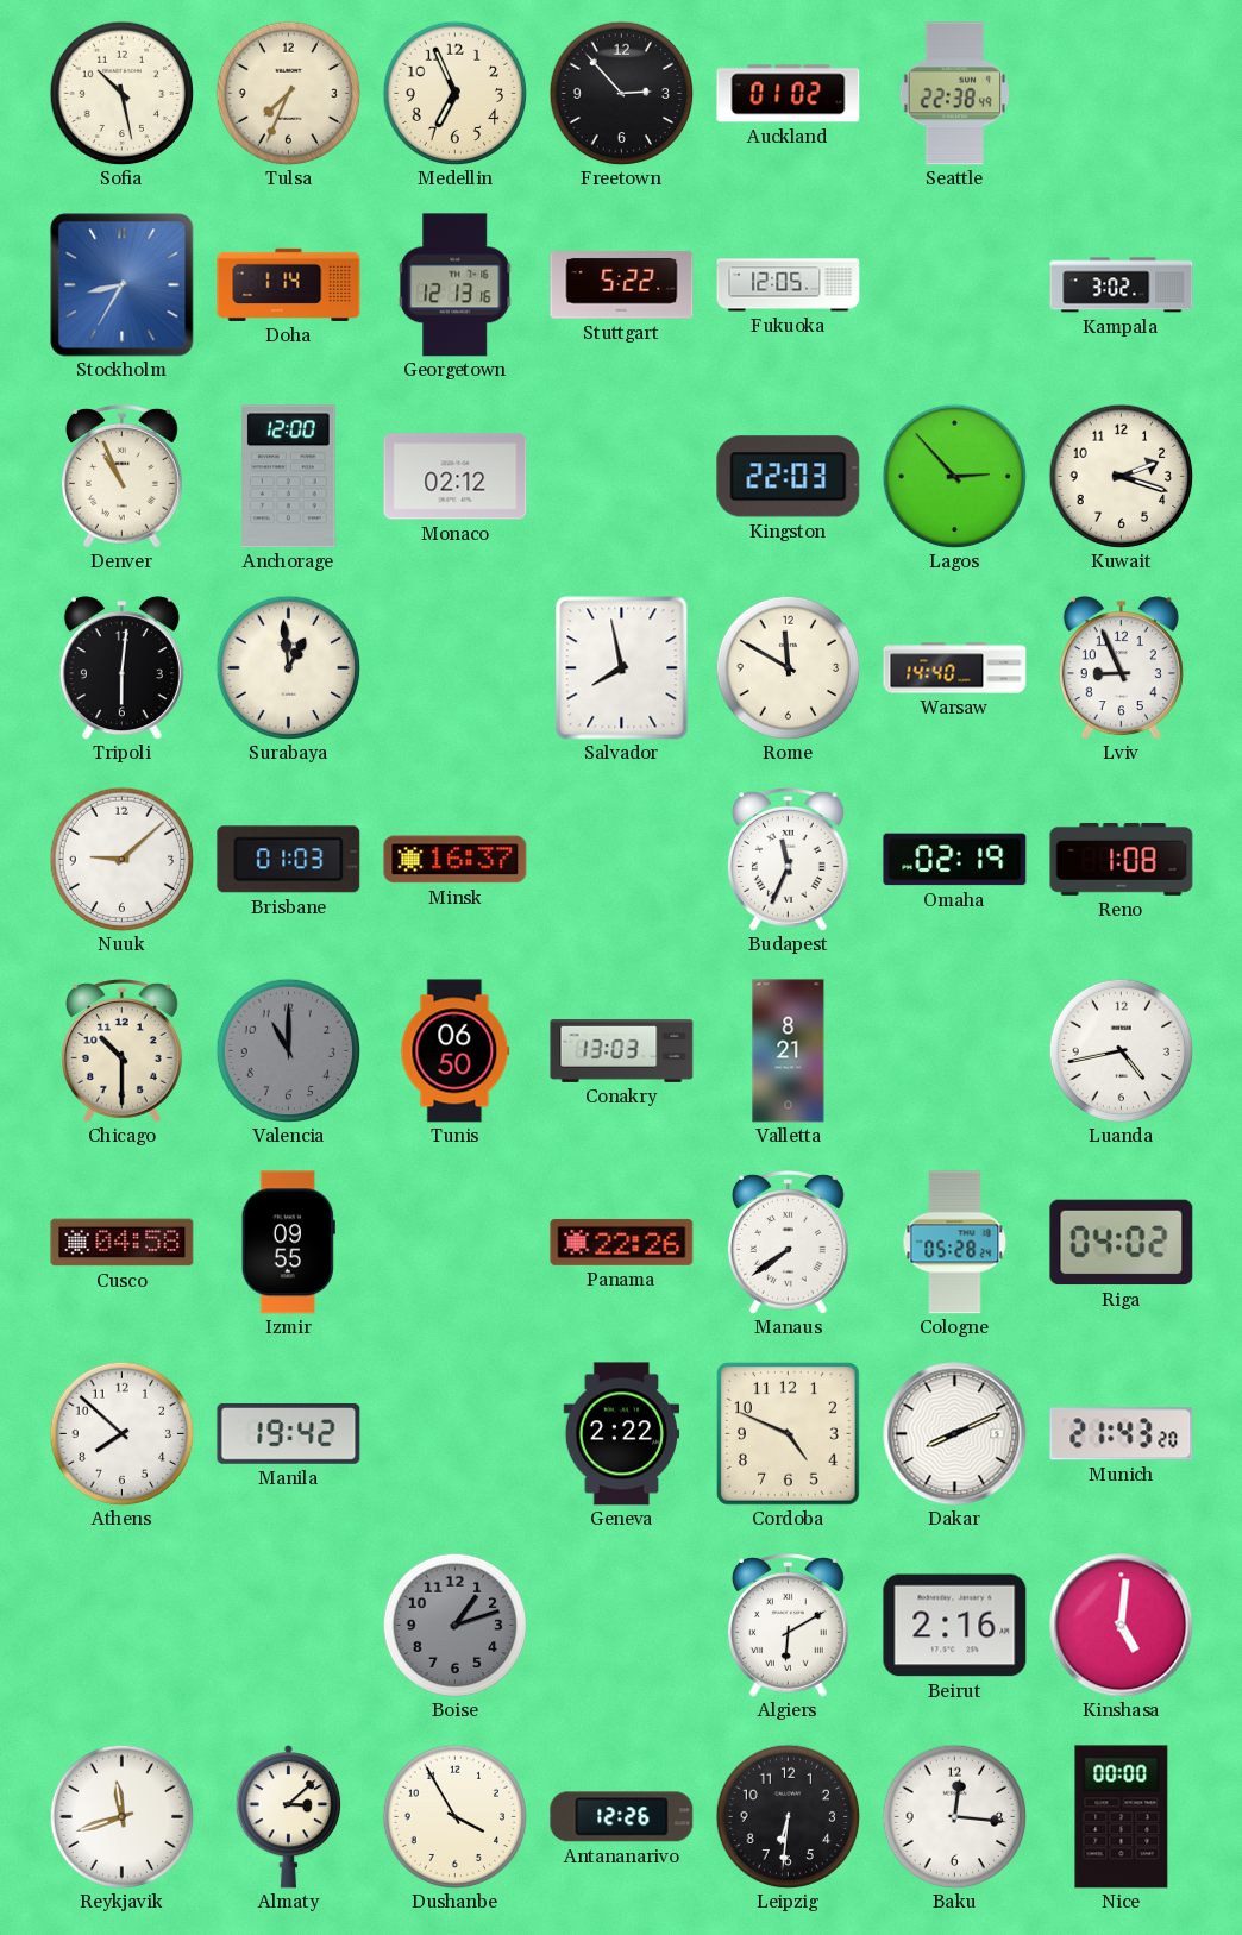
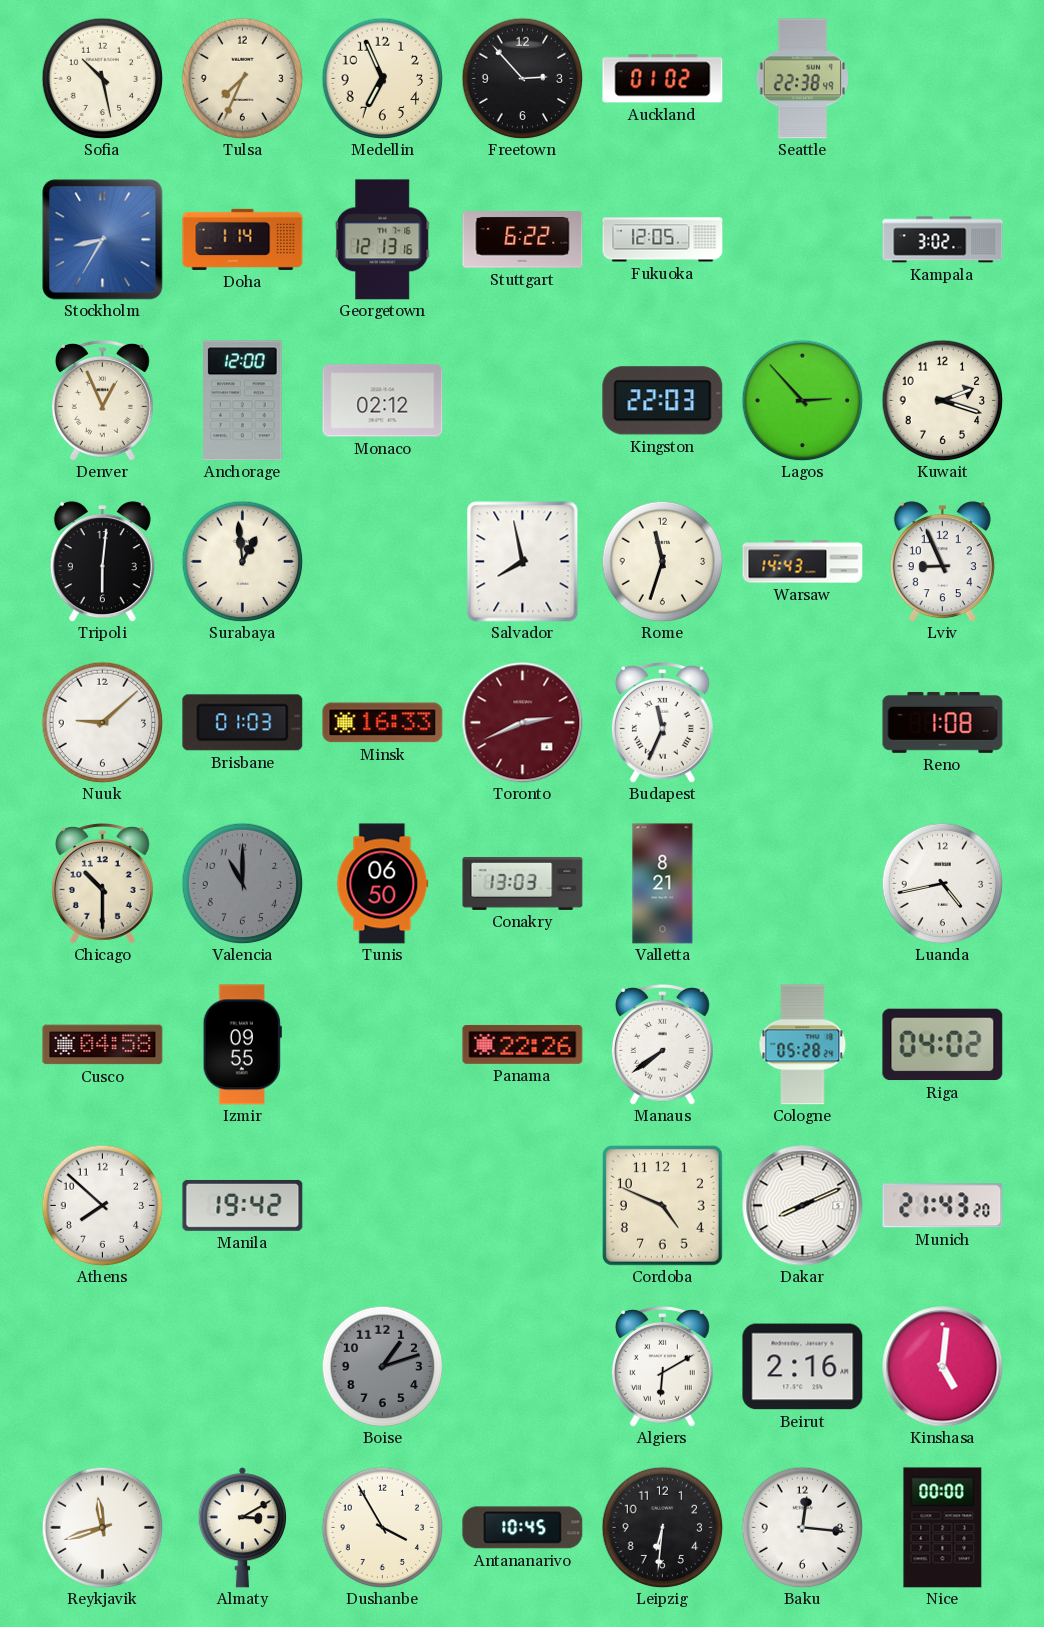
Stuttgart: 5:22 -> 6:22 (523, 240)
Denver: 10:56 -> 12:56 (102, 401)
Rome: 11:50 -> 11:33 (662, 561)
Warsaw: 14:40 -> 14:43 (803, 562)
Minsk: 16:37 -> 16:33 (383, 723)
Toronto: none -> 2:41 (523, 723)
Omaha: 02:19 -> none (955, 860)
Geneva: 2:22 -> none (622, 1434)
Almaty: 3:08 -> 3:10 (242, 1528)
Antananarivo: 12:26 -> 10:45 (523, 1528)
